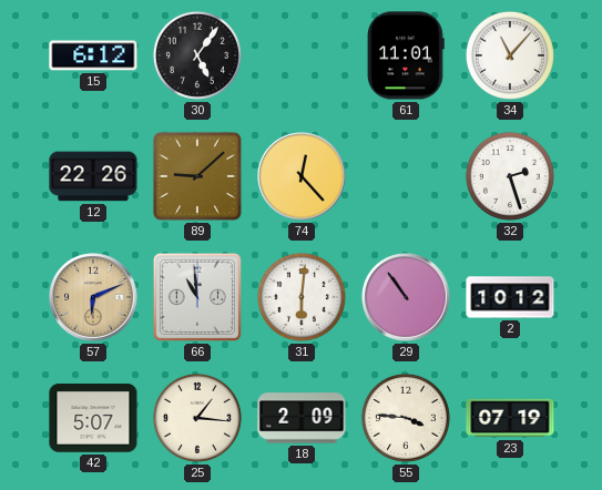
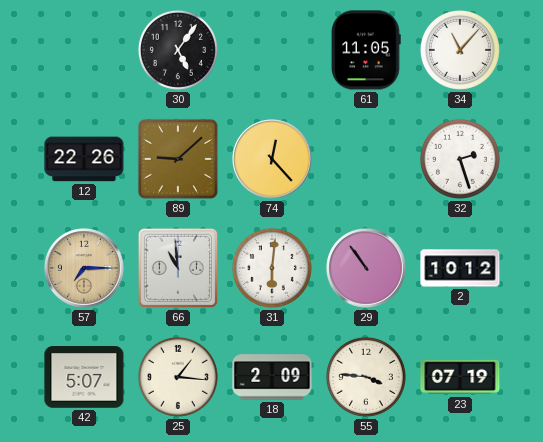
15: 6:12 -> none (93, 55)
61: 11:01 -> 11:05 (367, 50)
57: 6:11 -> 7:15 (84, 268)
